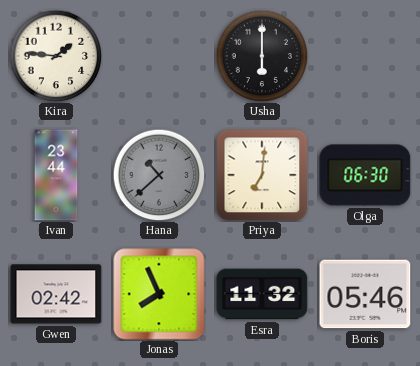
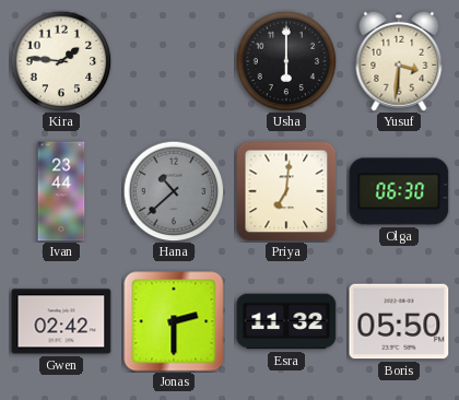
Yusuf: none -> 3:31 (399, 61)
Jonas: 7:56 -> 2:30 (174, 321)
Boris: 05:46 -> 05:50 (399, 321)
